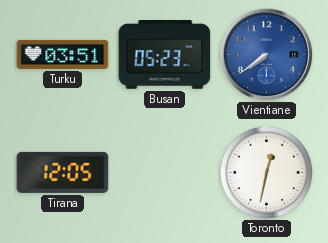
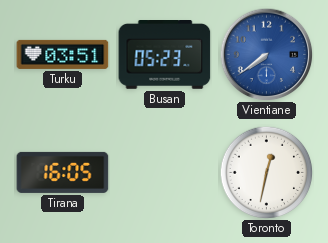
Tirana: 12:05 -> 16:05 (63, 172)
